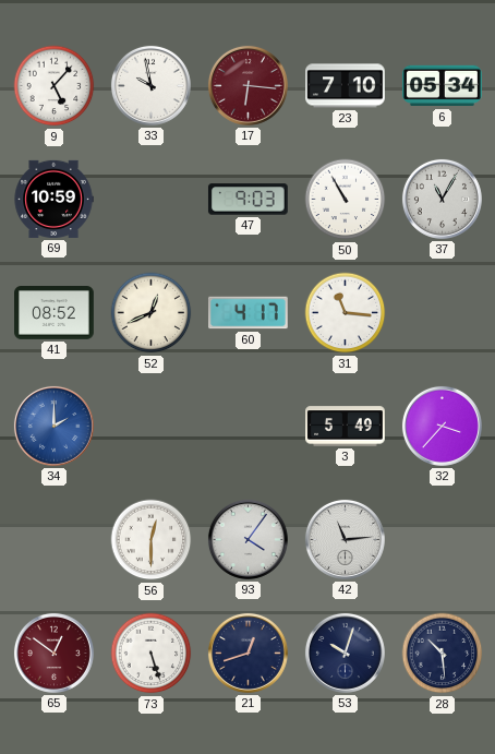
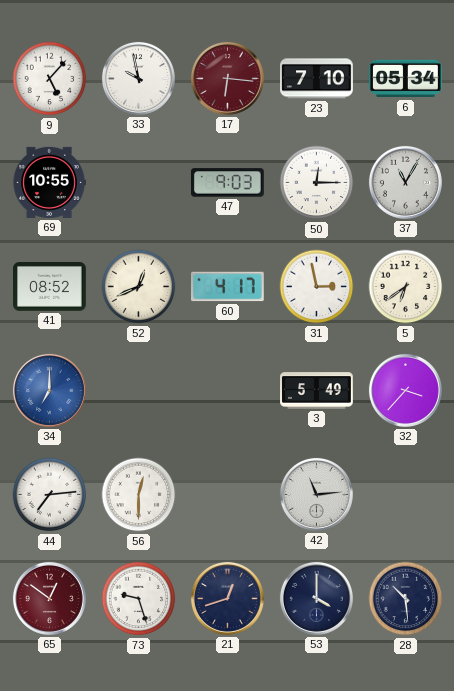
69: 10:59 -> 10:55 (49, 182)
50: 10:55 -> 12:15 (317, 183)
31: 11:16 -> 2:58 (317, 287)
5: none -> 6:39 (406, 287)
34: 2:00 -> 7:00 (49, 390)
44: none -> 7:14 (50, 495)
93: 4:06 -> none (247, 539)
73: 5:27 -> 9:27 (139, 599)
53: 10:03 -> 4:00 (316, 598)
